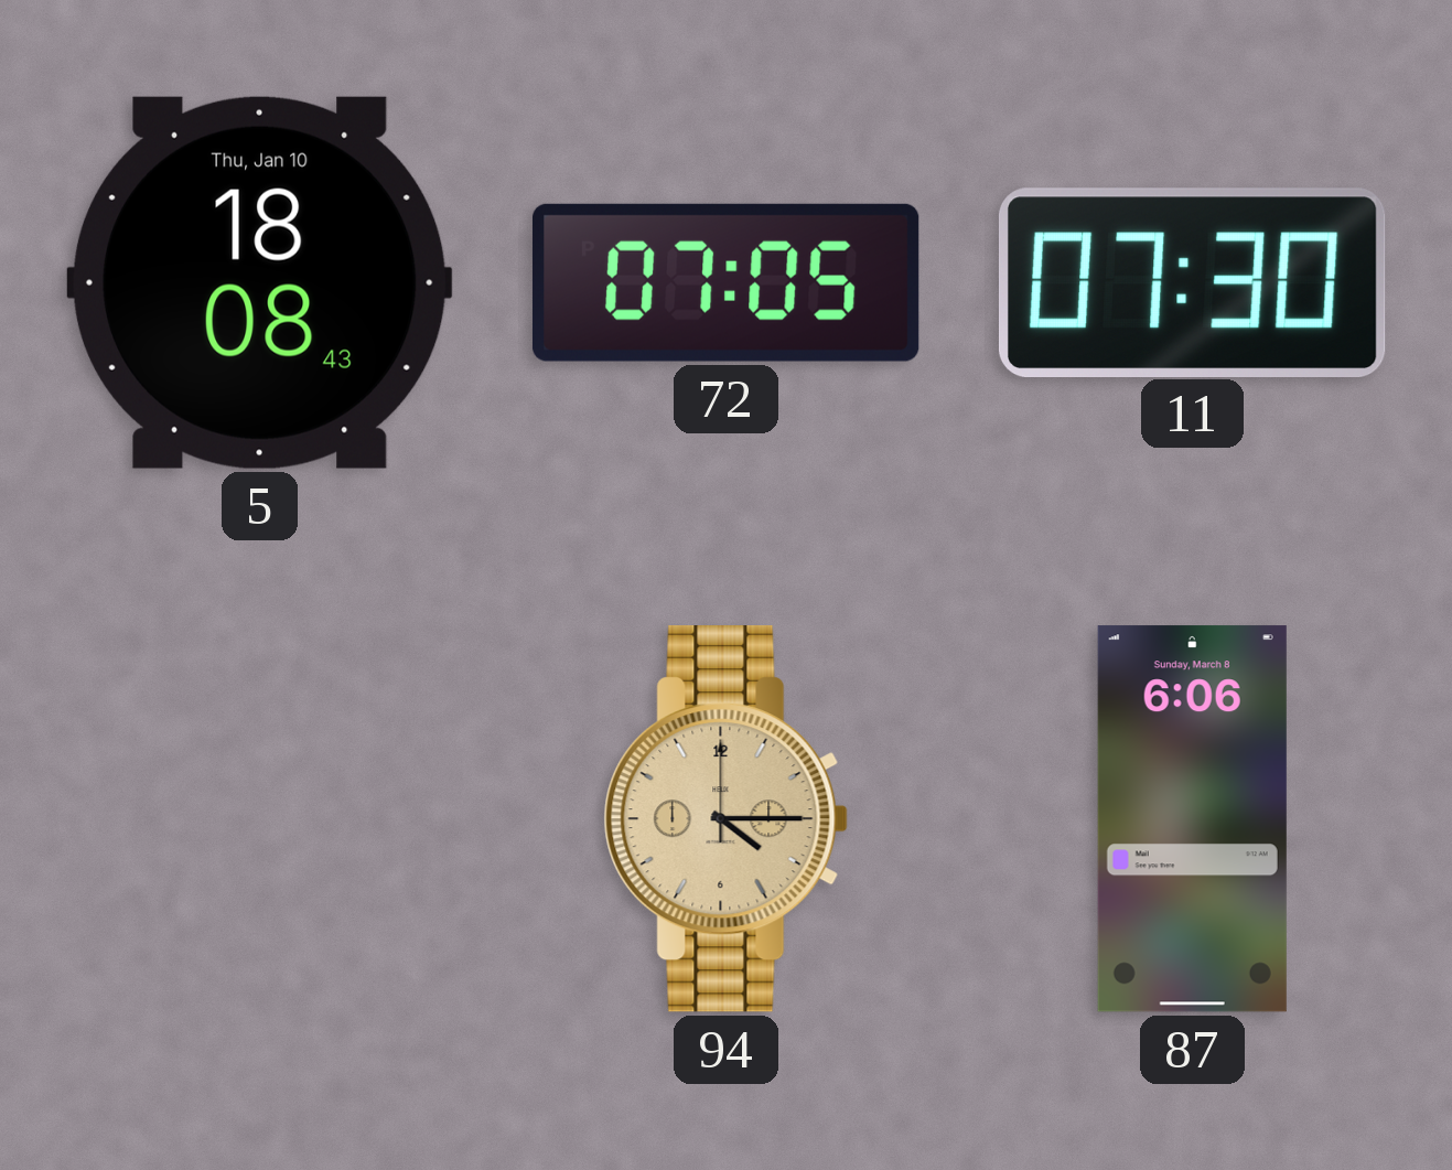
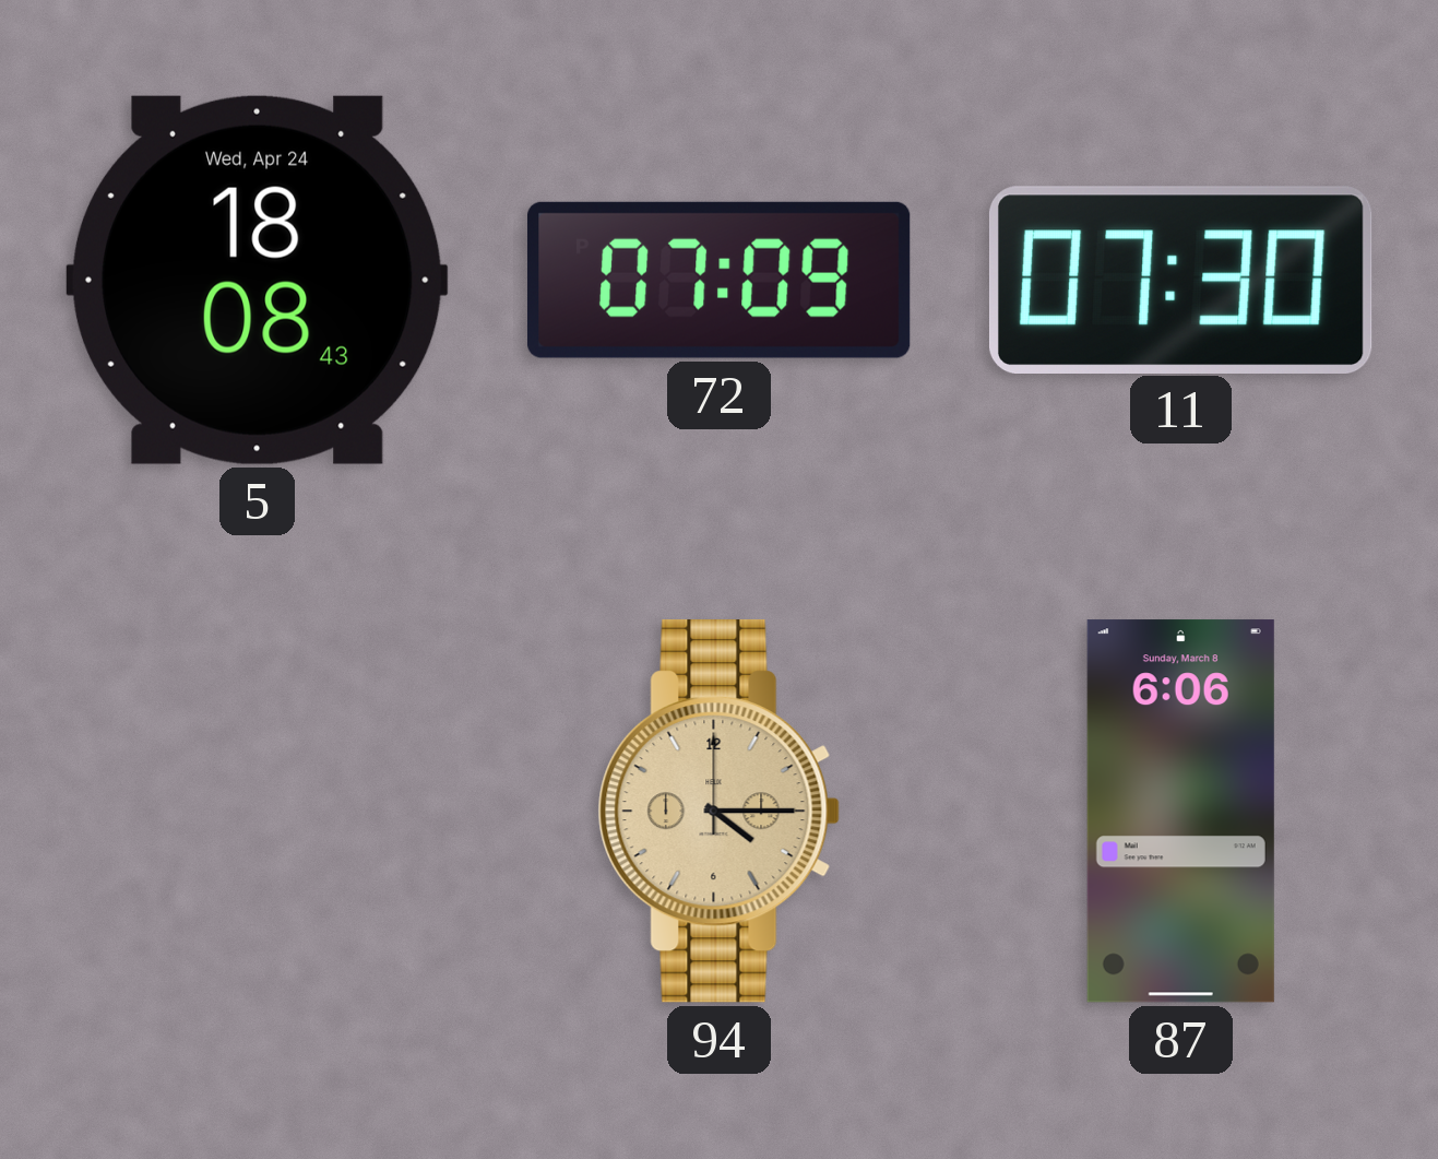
5 date: Thu, Jan 10 -> Wed, Apr 24 (257, 280)
72: 07:05 -> 07:09 (718, 280)
